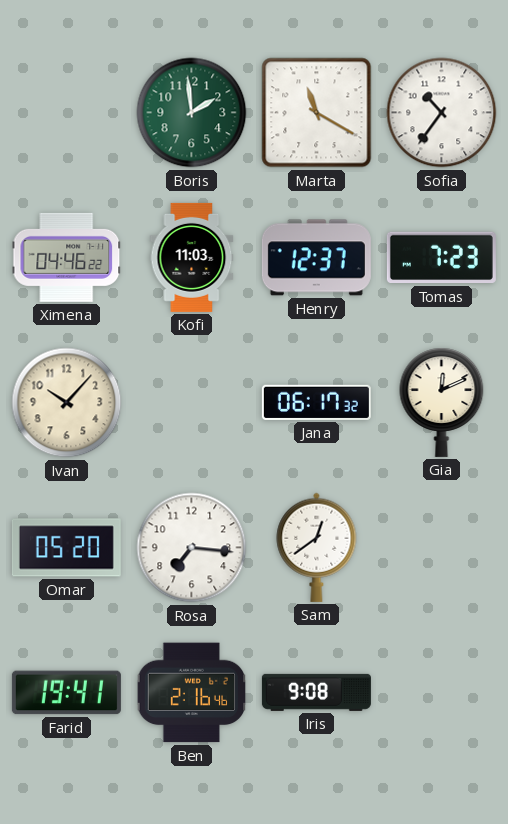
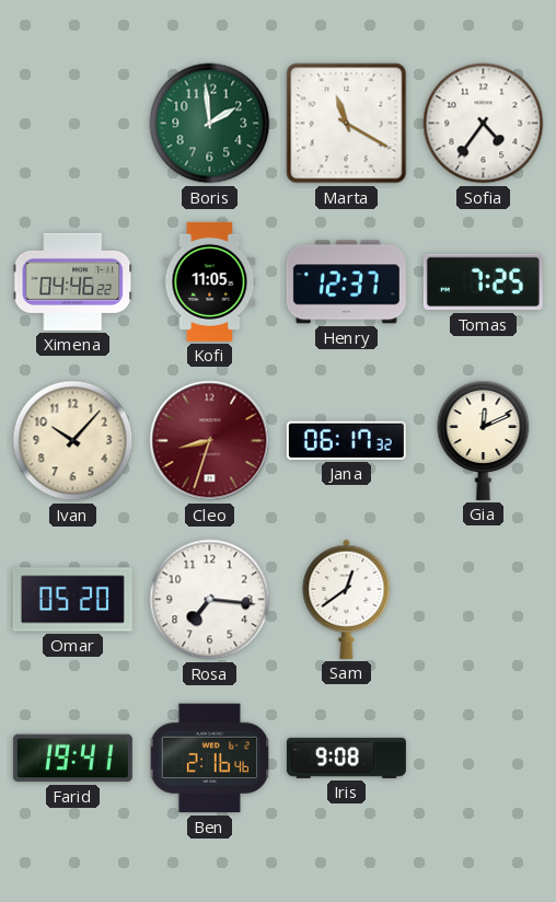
Sofia: 10:36 -> 4:36 (484, 124)
Kofi: 11:03 -> 11:05 (210, 281)
Tomas: 7:23 -> 7:25 (483, 282)
Cleo: none -> 8:33 (210, 441)
